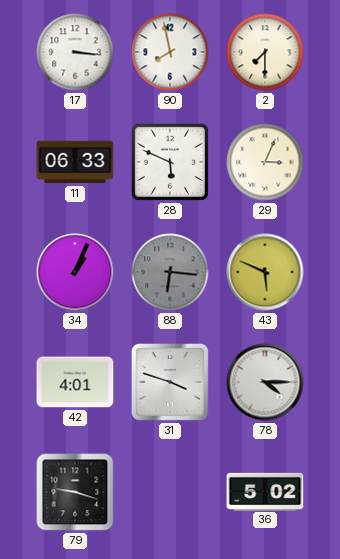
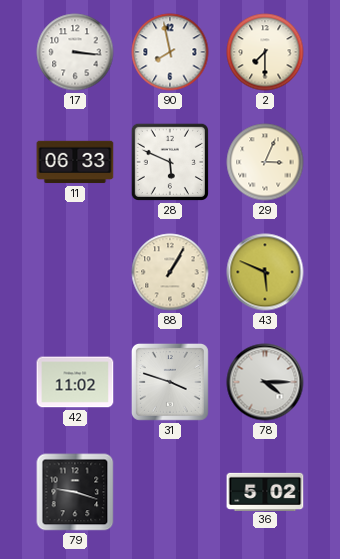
34: 1:04 -> none (75, 272)
88: 6:16 -> 1:05 (170, 272)
88 dial: grey -> cream (170, 272)
42: 4:01 -> 11:02 (75, 382)
